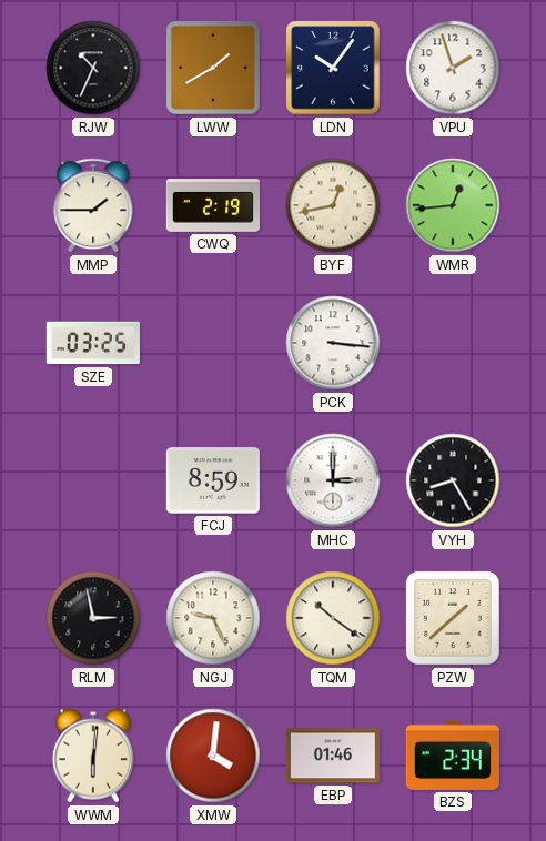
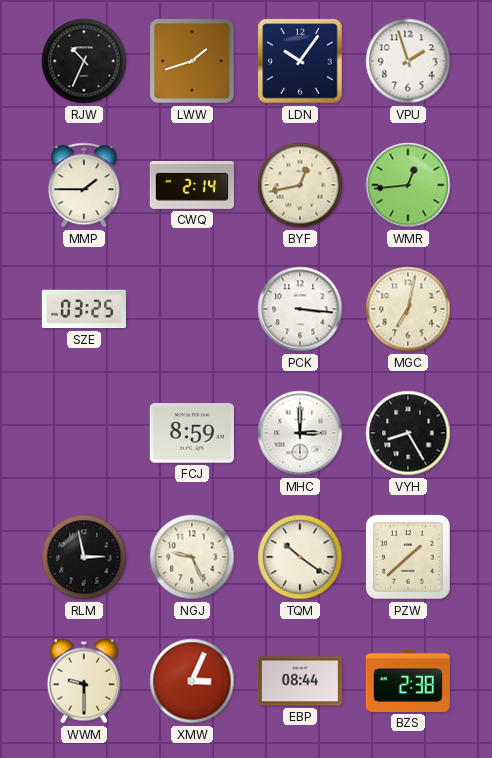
LWW: 1:40 -> 1:42 (192, 61)
CWQ: 2:19 -> 2:14 (192, 186)
MGC: none -> 7:02 (408, 309)
WWM: 6:01 -> 9:30 (84, 681)
XMW: 4:01 -> 3:04 (192, 681)
EBP: 01:46 -> 08:44 (300, 681)
BZS: 2:34 -> 2:38 (408, 681)
